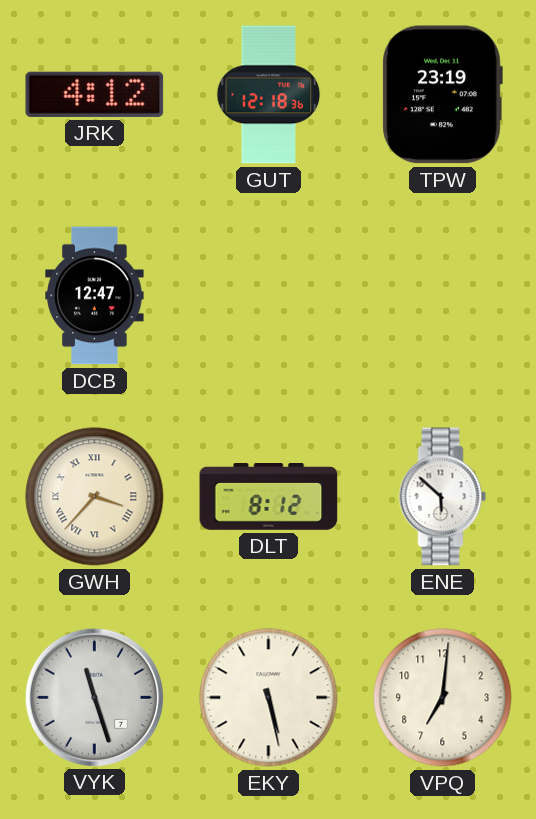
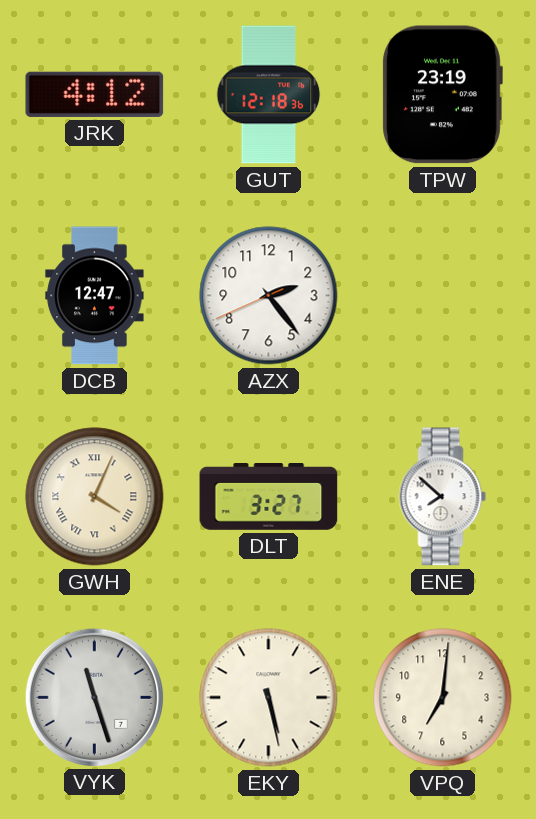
AZX: none -> 2:23 (269, 296)
GWH: 3:37 -> 4:04 (95, 497)
DLT: 8:12 -> 3:27 (269, 497)
ENE: 5:52 -> 7:52 (443, 497)
